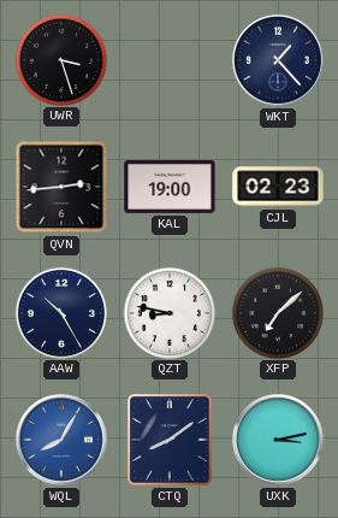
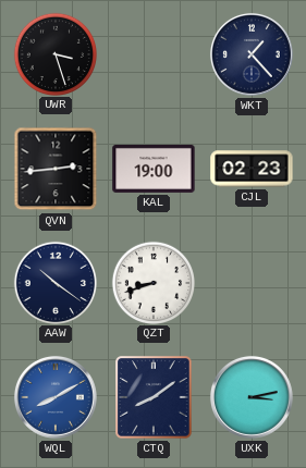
AAW: 10:25 -> 10:21 (54, 282)
QZT: 8:47 -> 8:42 (152, 282)
XFP: 7:08 -> none (277, 312)
WQL: 8:05 -> 8:10 (56, 397)
